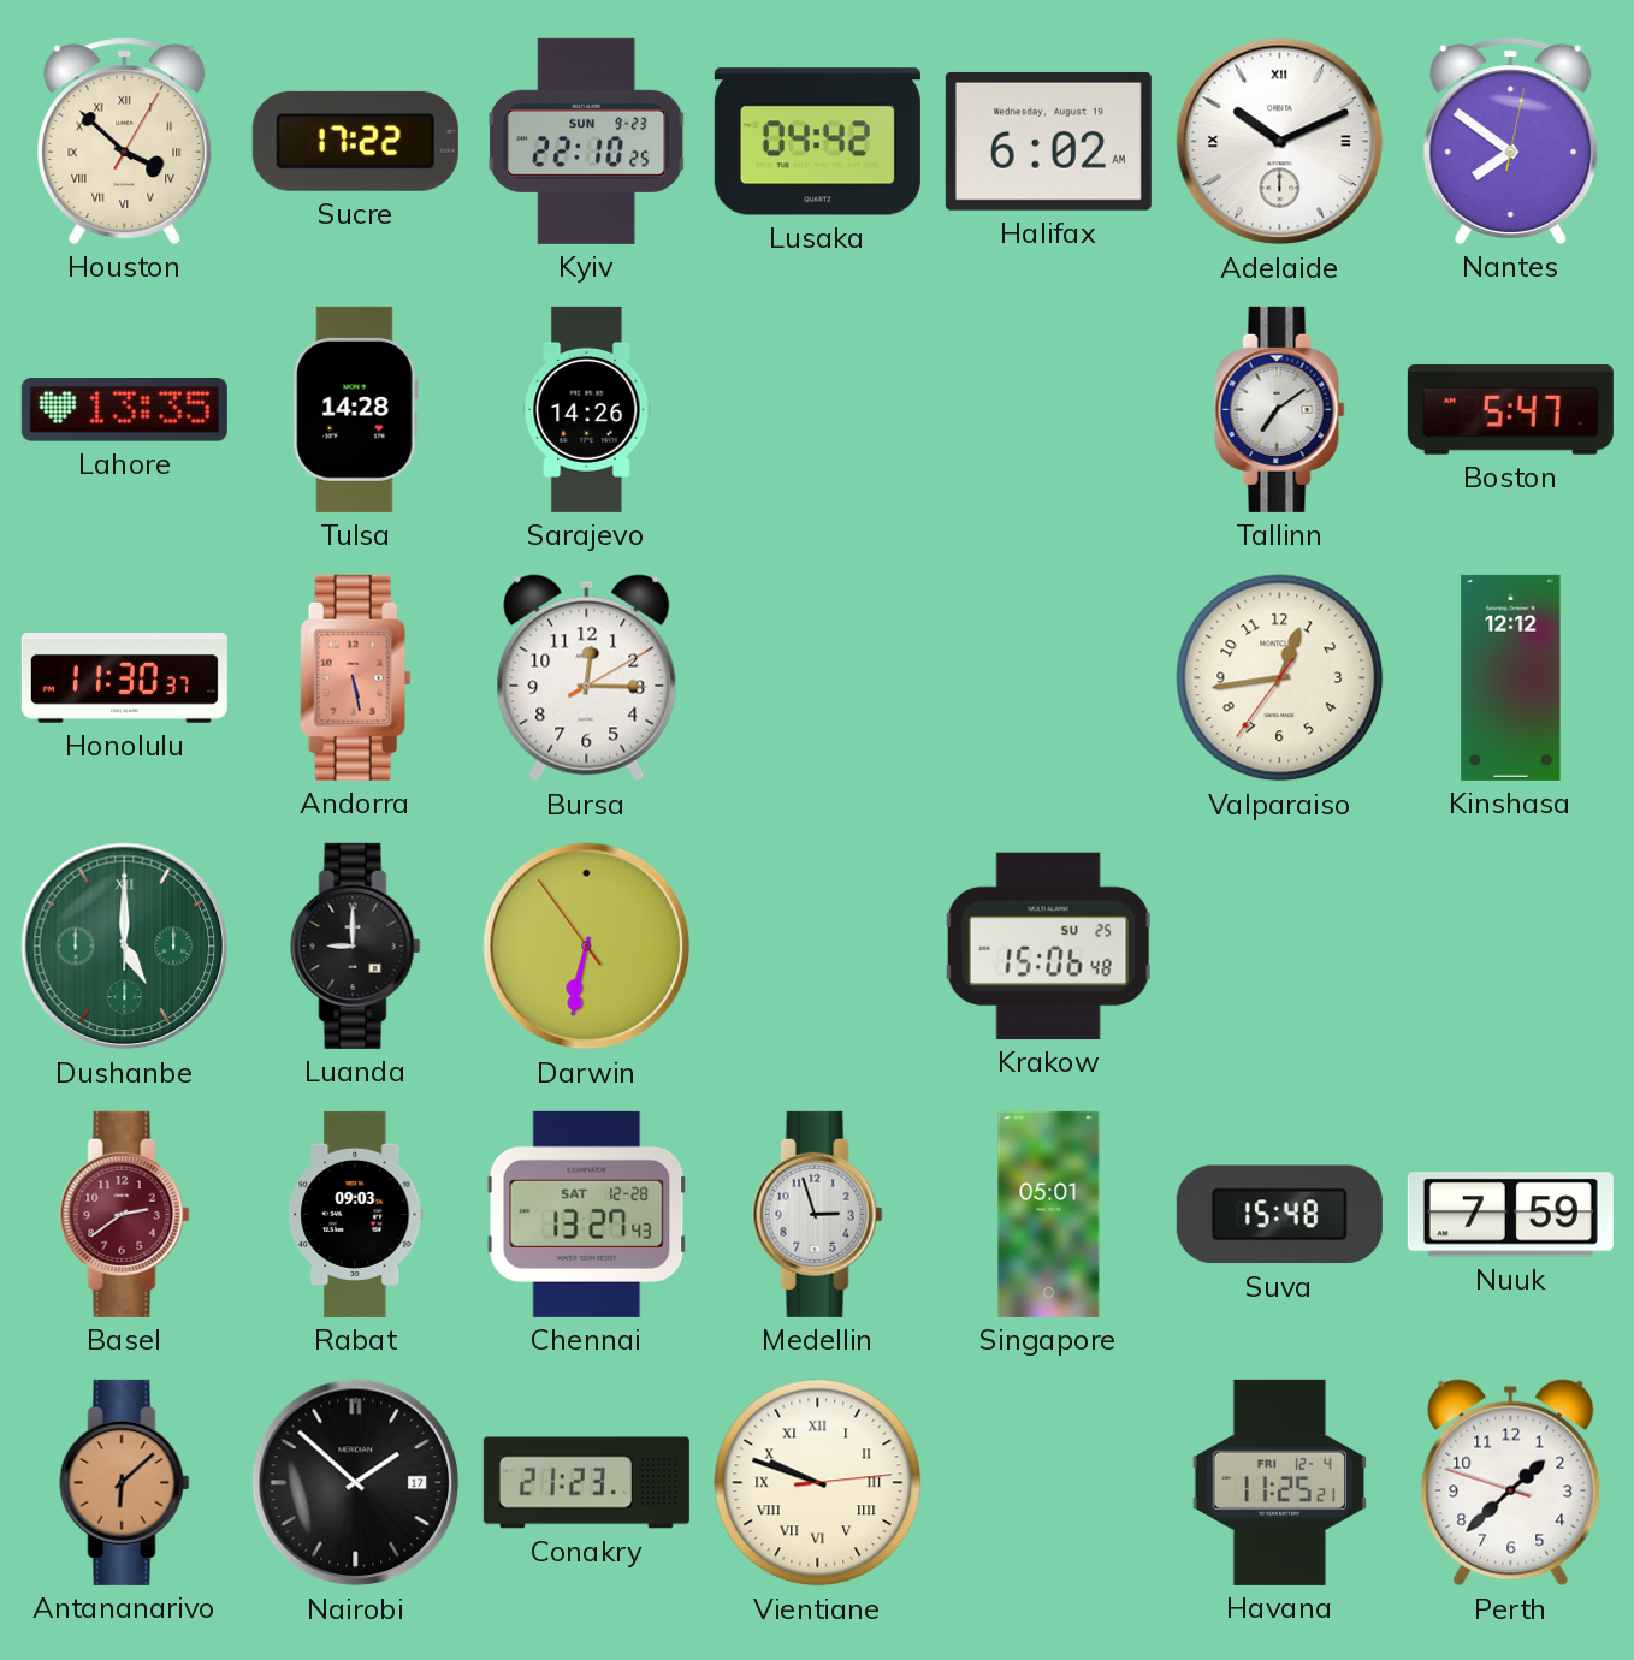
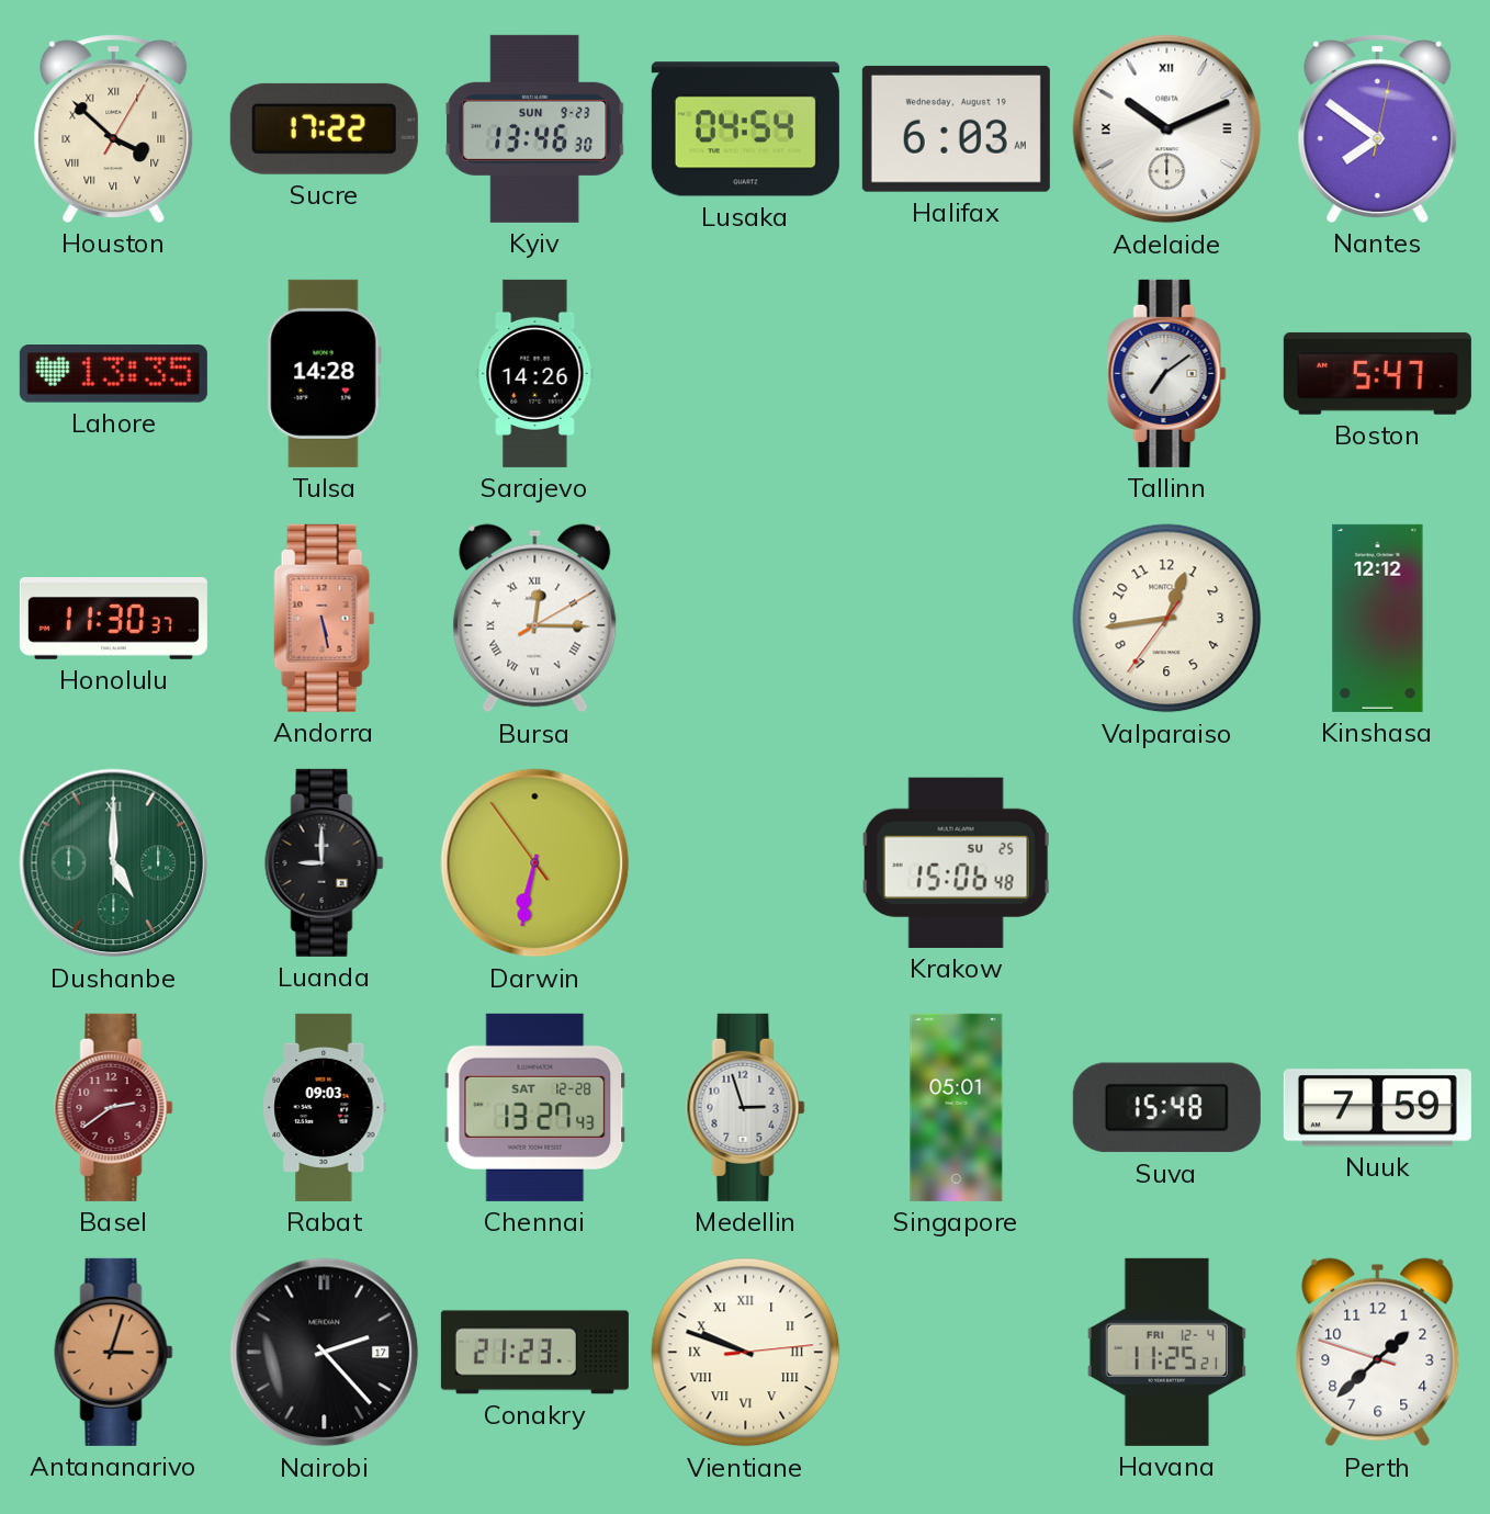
Kyiv: 22:10 -> 13:46 (535, 128)
Lusaka: 04:42 -> 04:54 (745, 129)
Halifax: 6:02 -> 6:03 (956, 128)
Bursa numerals: Arabic -> Roman (535, 619)
Antananarivo: 6:08 -> 3:03 (114, 1352)
Nairobi: 1:52 -> 2:23 (325, 1353)
